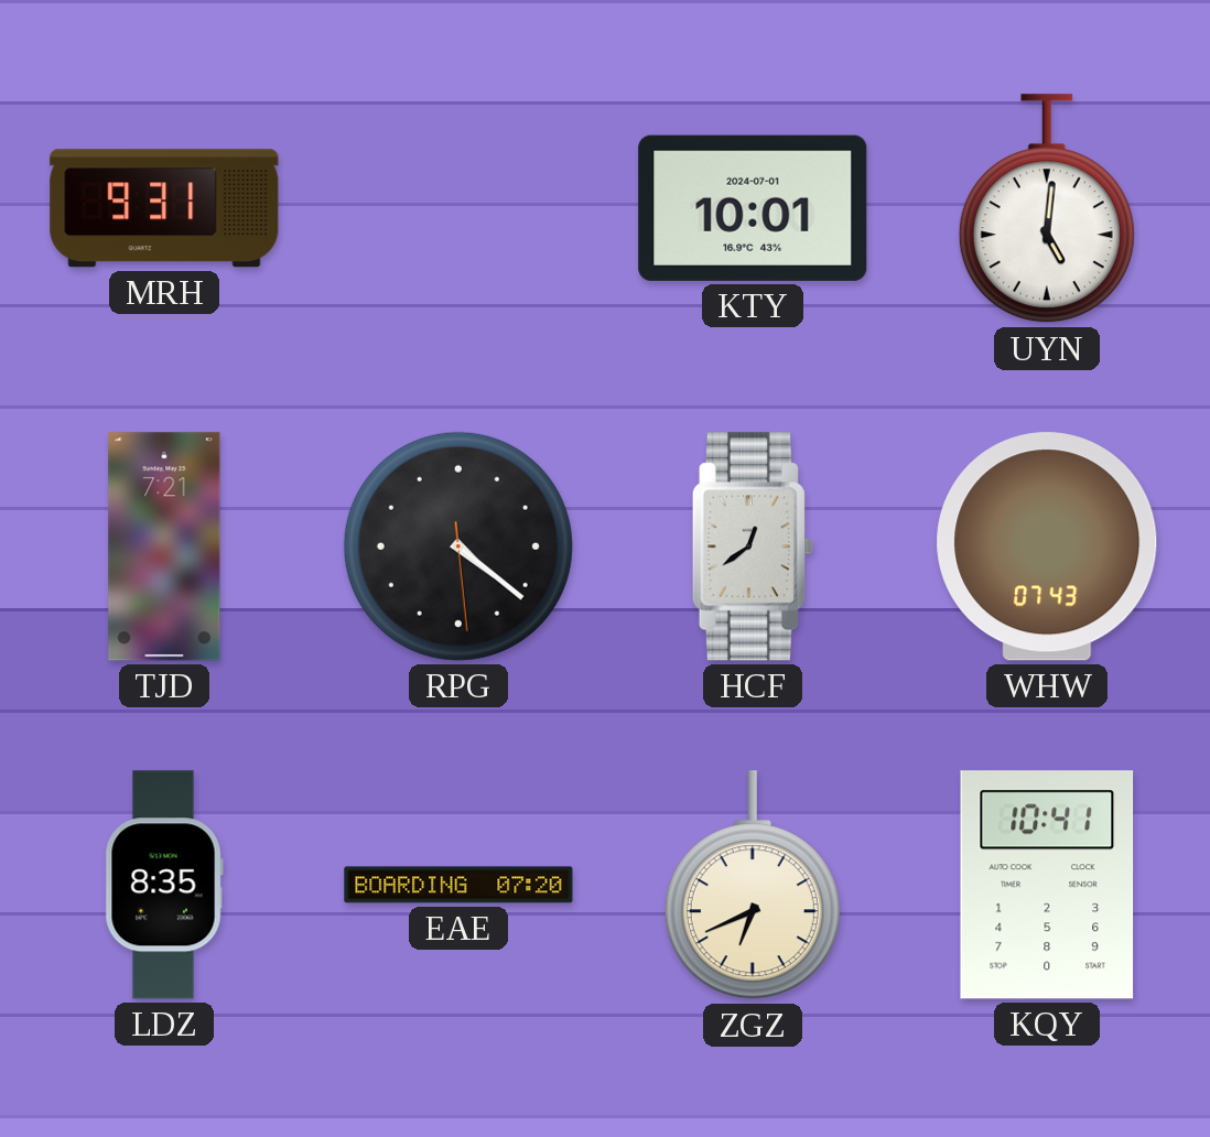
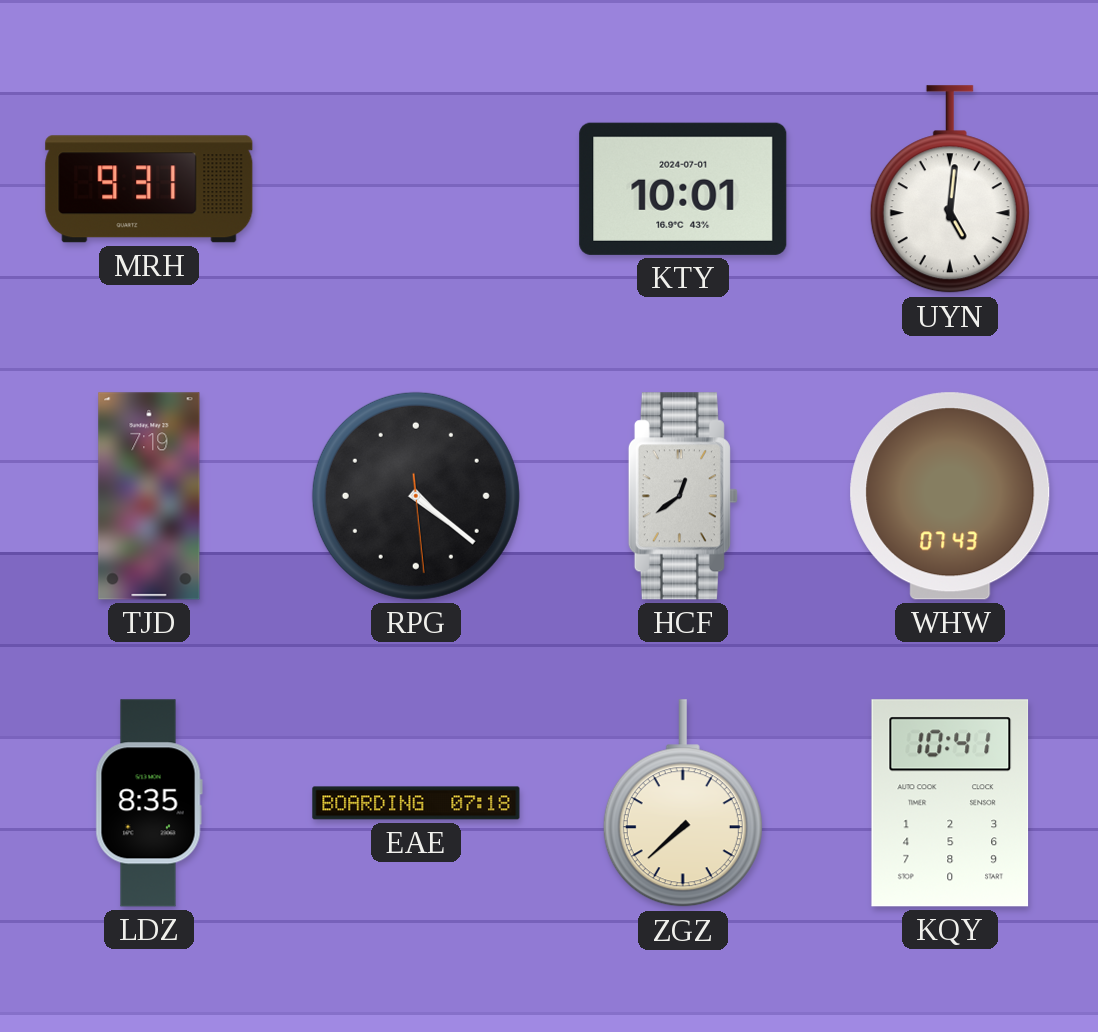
TJD: 7:21 -> 7:19 (149, 496)
EAE: 07:20 -> 07:18 (416, 803)
ZGZ: 6:41 -> 7:38 (683, 804)
